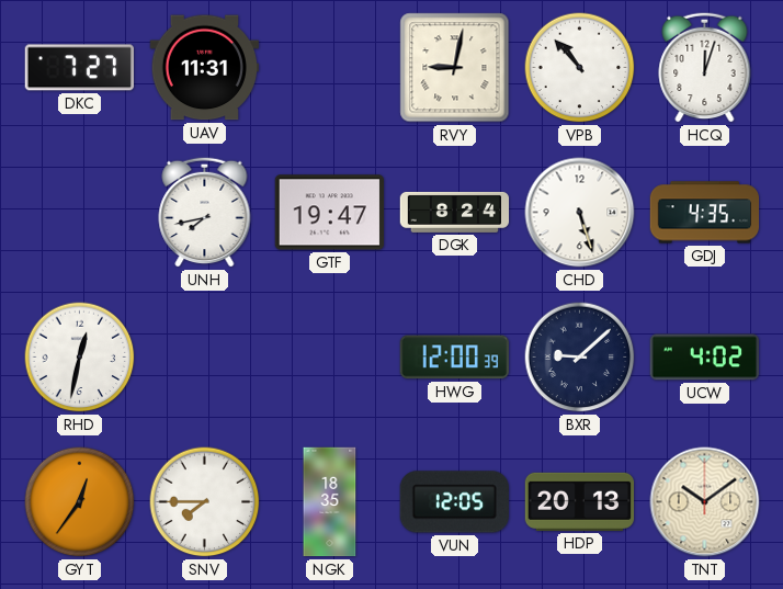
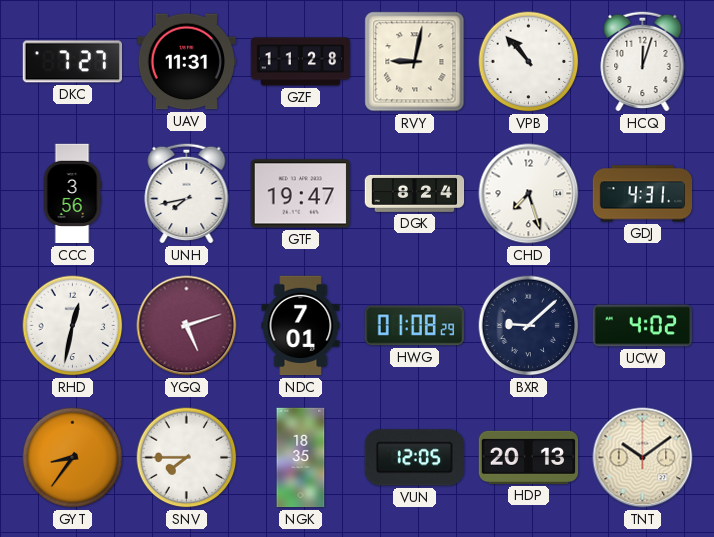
GZF: none -> 11:28 (301, 62)
CCC: none -> 3:56 (72, 194)
CHD: 5:27 -> 7:27 (529, 194)
GDJ: 4:35 -> 4:31 (643, 194)
YGQ: none -> 5:12 (187, 326)
NDC: none -> 7:01 (301, 326)
HWG: 12:00 -> 01:08 (414, 326)
GYT: 12:36 -> 8:36 (73, 458)
